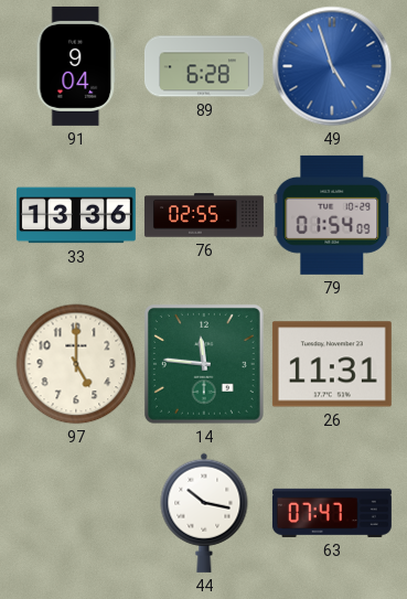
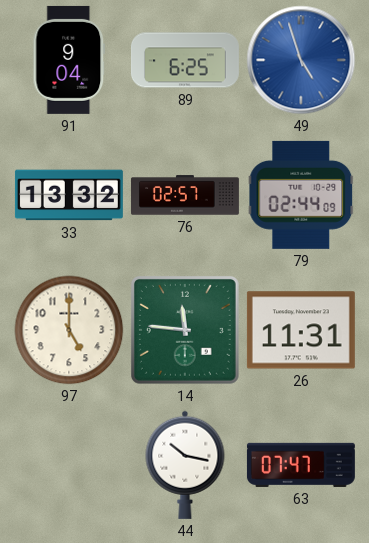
89: 6:28 -> 6:25 (185, 60)
33: 13:36 -> 13:32 (69, 195)
76: 02:55 -> 02:57 (185, 195)
79: 01:54 -> 02:44 (301, 195)
